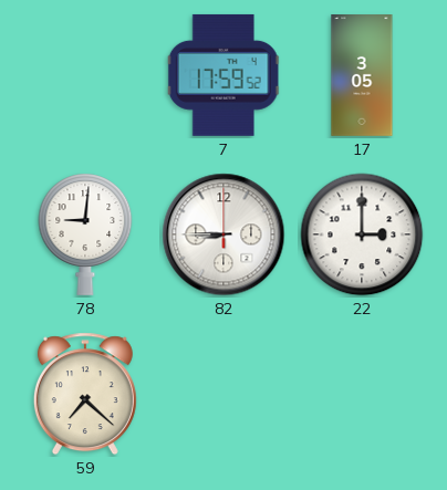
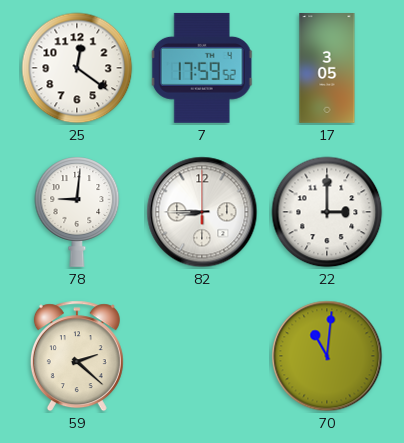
25: none -> 12:21 (77, 68)
59: 7:22 -> 2:22 (77, 356)
70: none -> 11:01 (327, 356)
